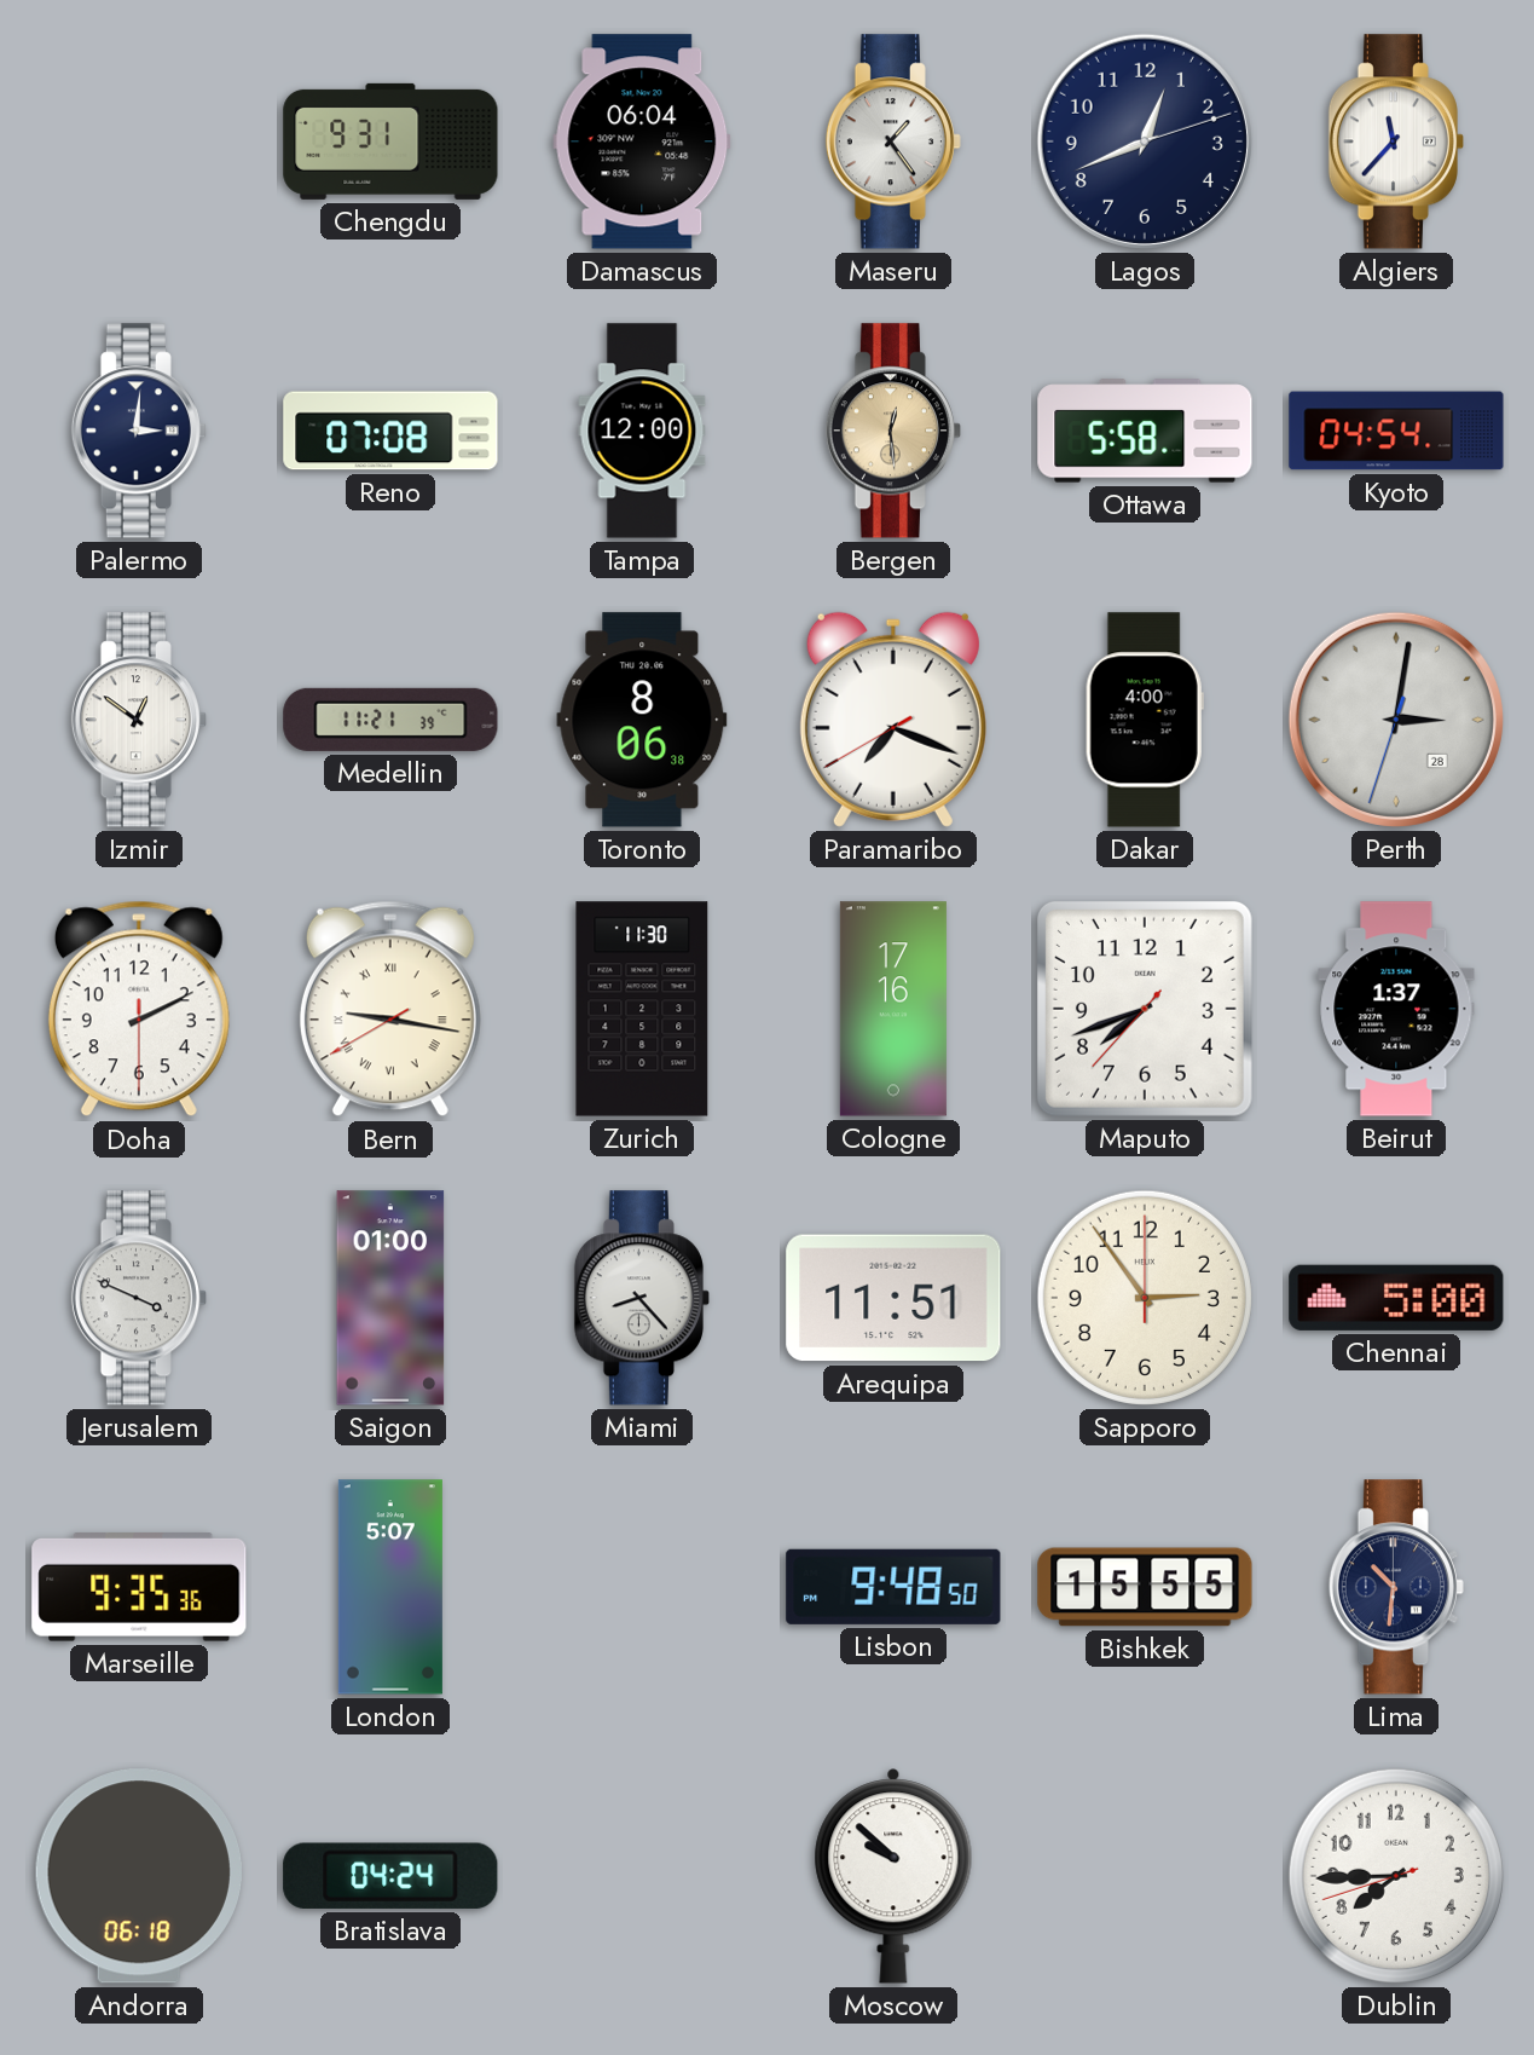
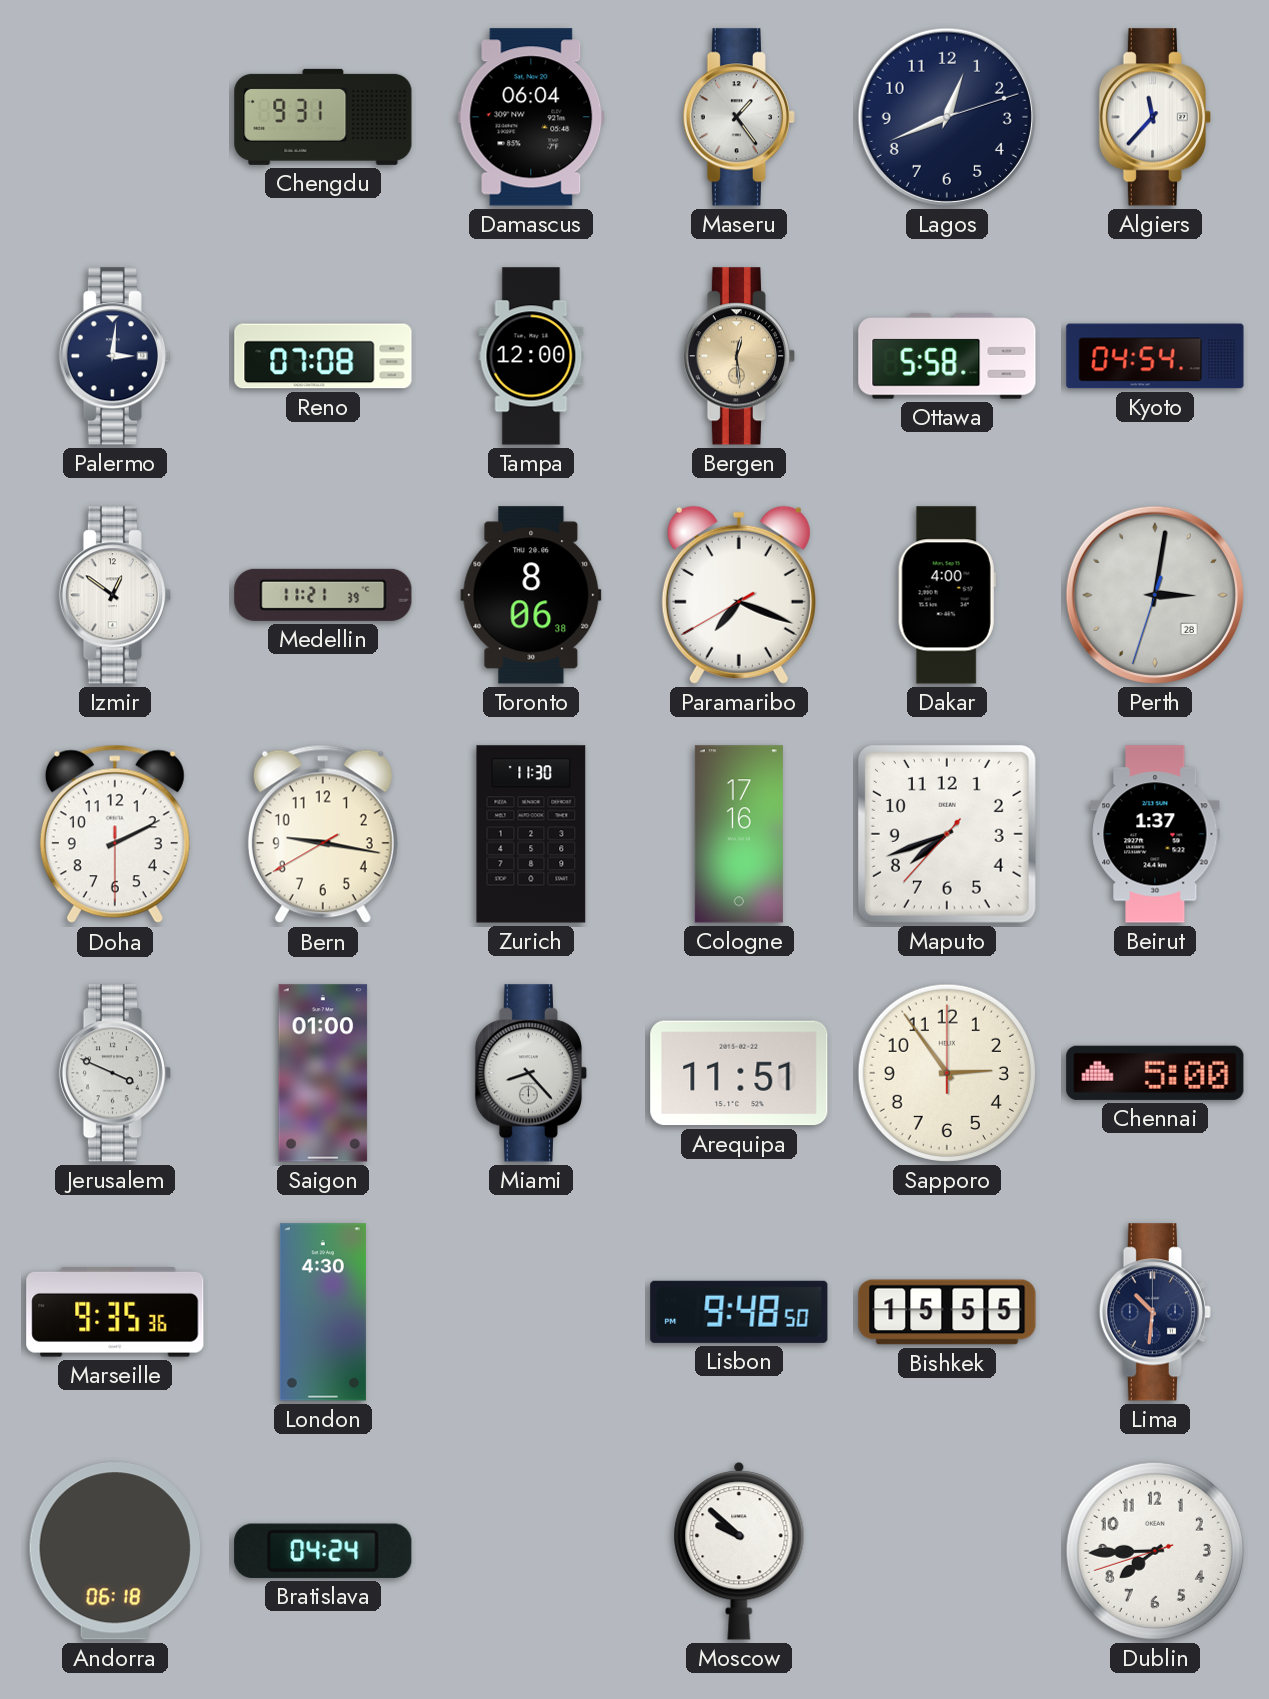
Bern numerals: Roman -> Arabic (323, 834)
London: 5:07 -> 4:30 (323, 1312)
